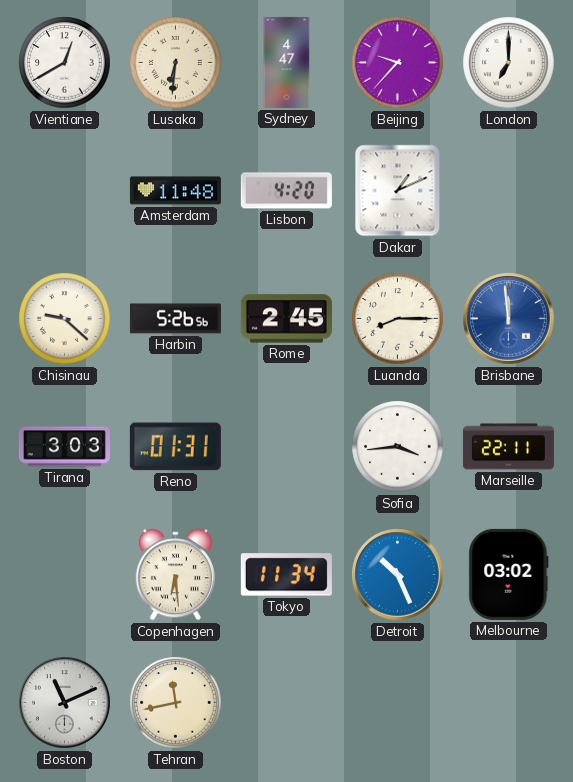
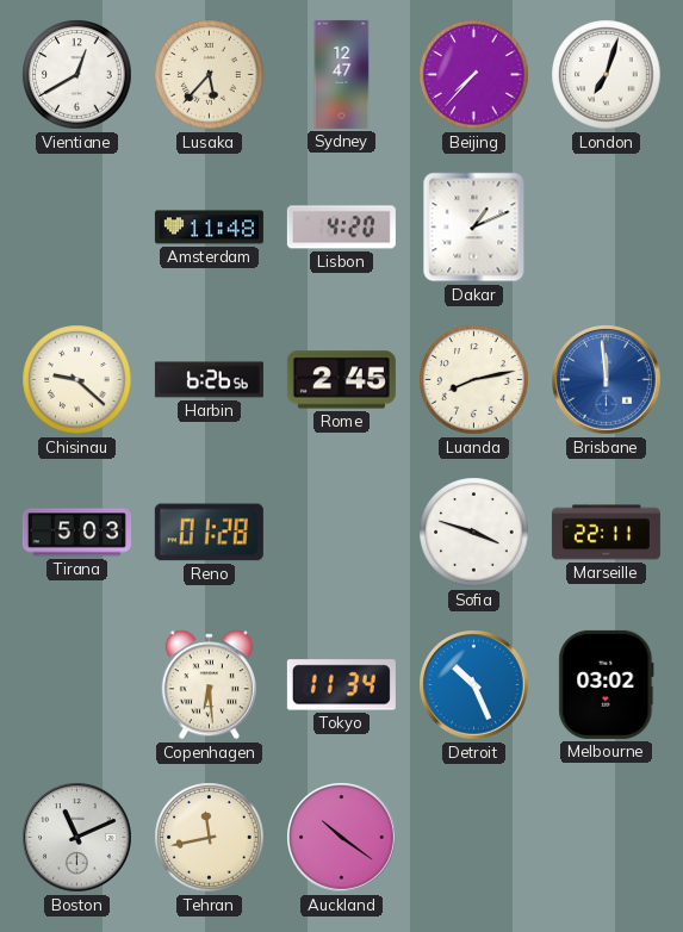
Lusaka: 6:31 -> 5:37 (210, 75)
Sydney: 4:47 -> 12:47 (342, 74)
Beijing: 9:37 -> 7:37 (474, 75)
London: 7:00 -> 7:03 (607, 75)
Harbin: 5:26 -> 6:26 (209, 380)
Luanda: 8:15 -> 8:13 (474, 380)
Tirana: 3:03 -> 5:03 (76, 533)
Reno: 01:31 -> 01:28 (209, 533)
Sofia: 3:44 -> 3:48 (474, 533)
Auckland: none -> 10:21 (342, 838)
